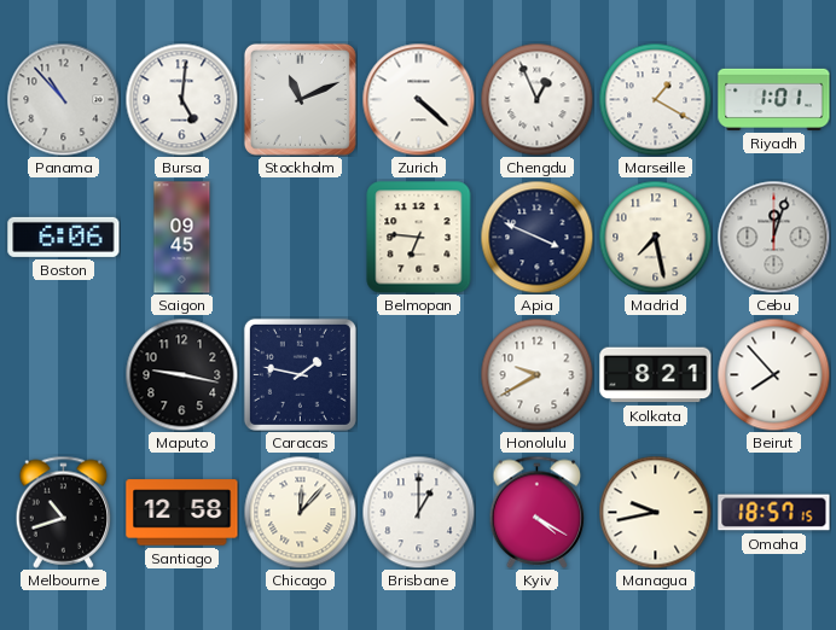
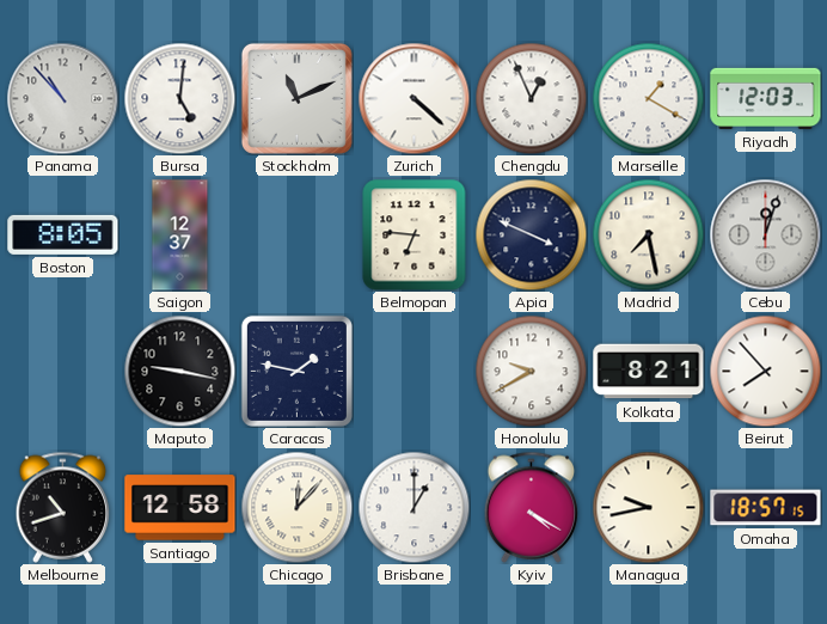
Riyadh: 1:01 -> 12:03 (766, 98)
Boston: 6:06 -> 8:05 (63, 234)
Saigon: 09:45 -> 12:37 (180, 235)
